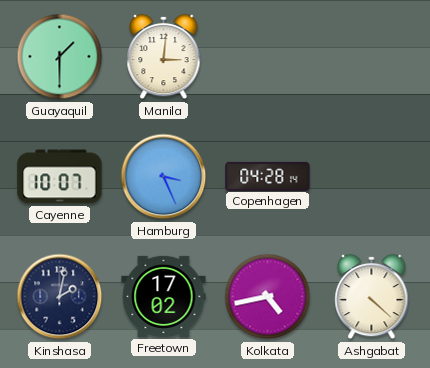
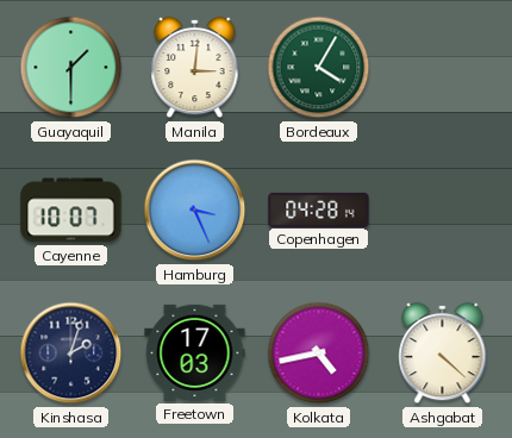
Bordeaux: none -> 4:05 (319, 68)
Kinshasa: 2:02 -> 2:03 (71, 353)
Freetown: 17:02 -> 17:03 (195, 352)
